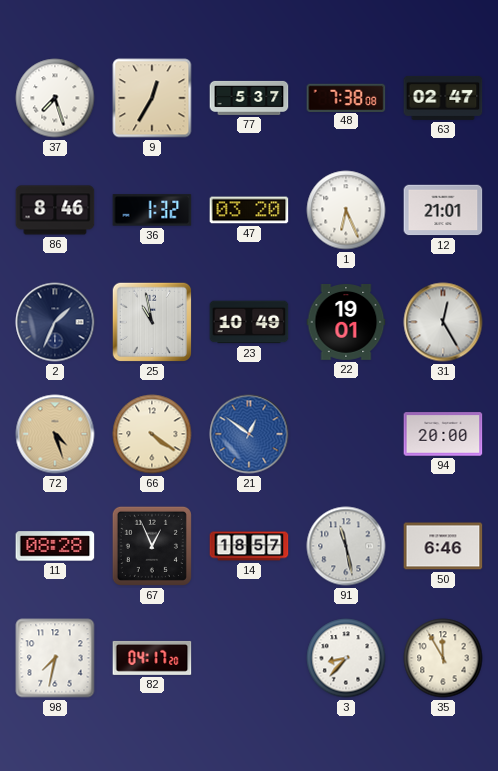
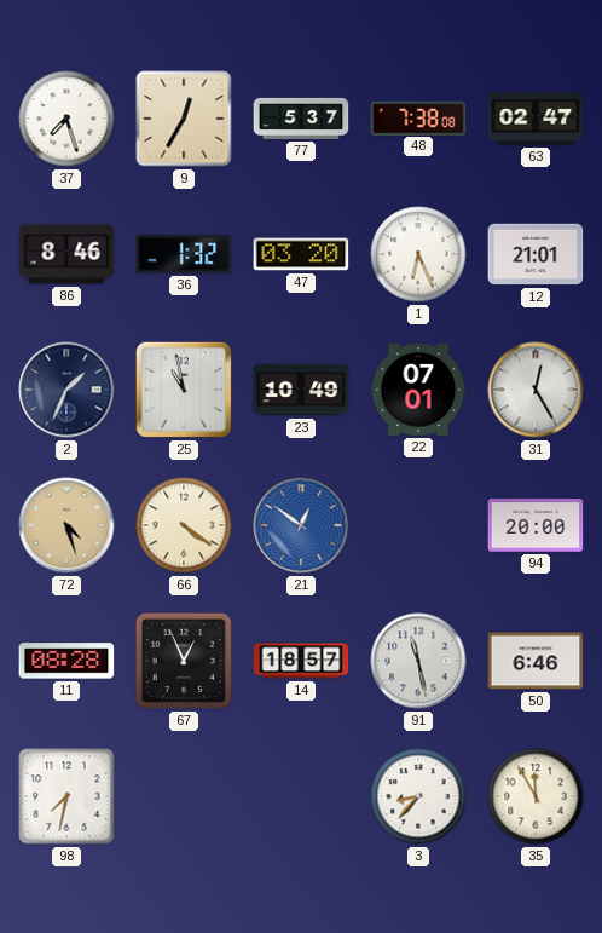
22: 19:01 -> 07:01 (418, 391)
82: 04:17 -> none (152, 658)
